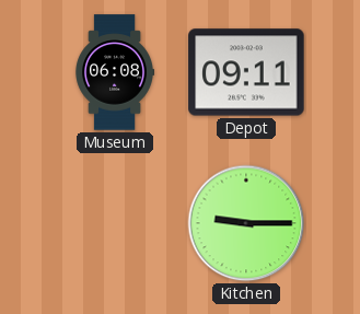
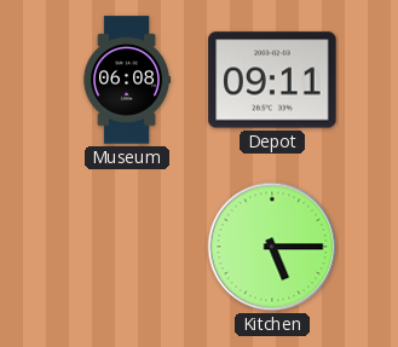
Kitchen: 9:15 -> 5:15 (272, 247)
